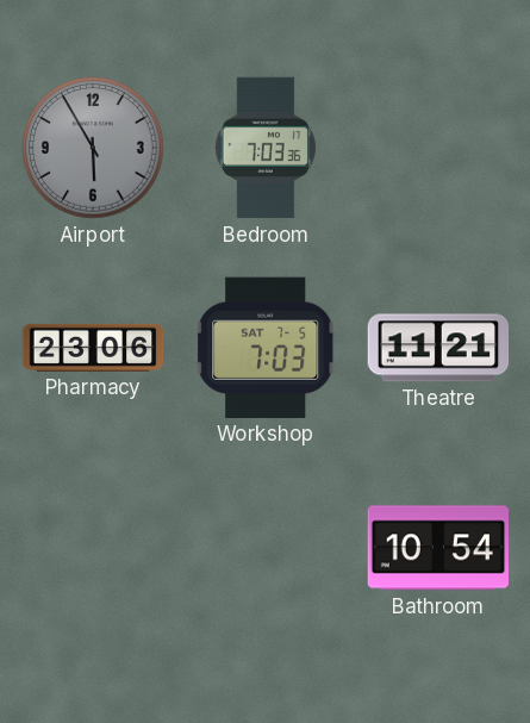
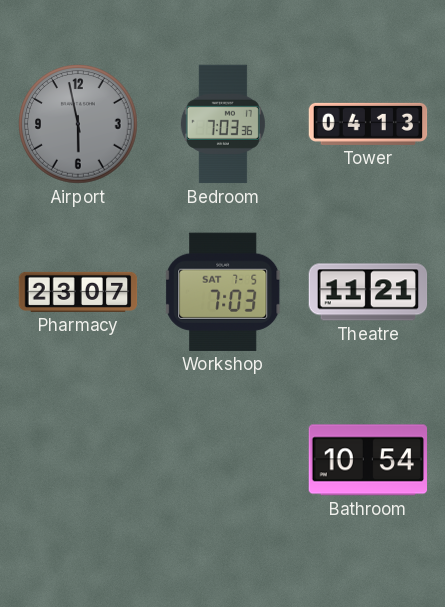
Airport: 5:55 -> 5:58 (78, 124)
Tower: none -> 04:13 (368, 124)
Pharmacy: 23:06 -> 23:07 (78, 292)
